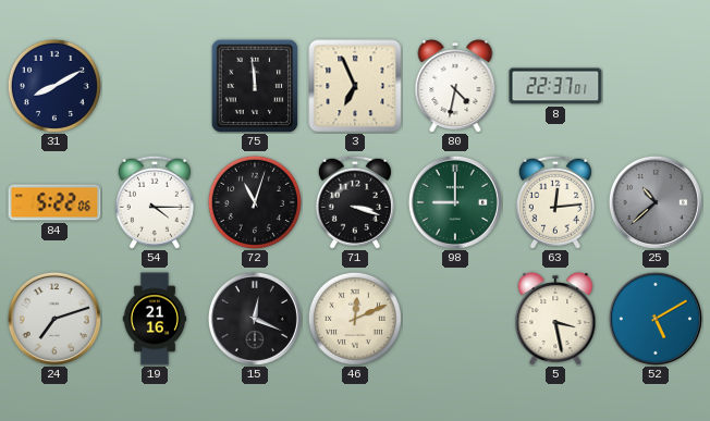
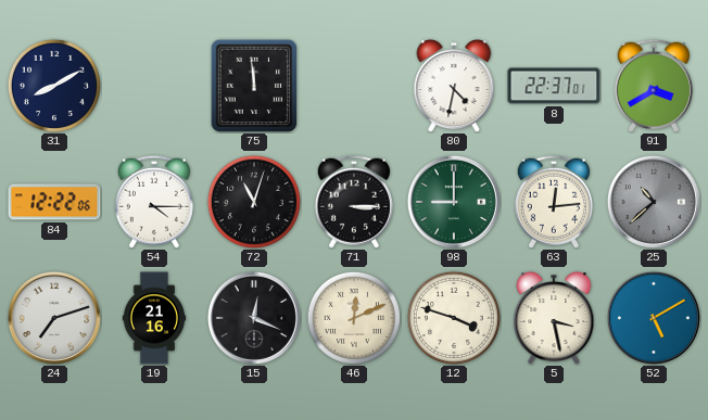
3: 6:56 -> none (355, 86)
91: none -> 3:40 (654, 86)
84: 5:22 -> 12:22 (54, 202)
71: 3:18 -> 3:15 (354, 202)
12: none -> 3:48 (454, 318)
